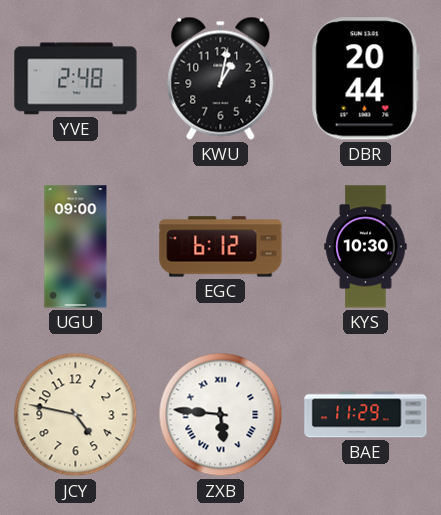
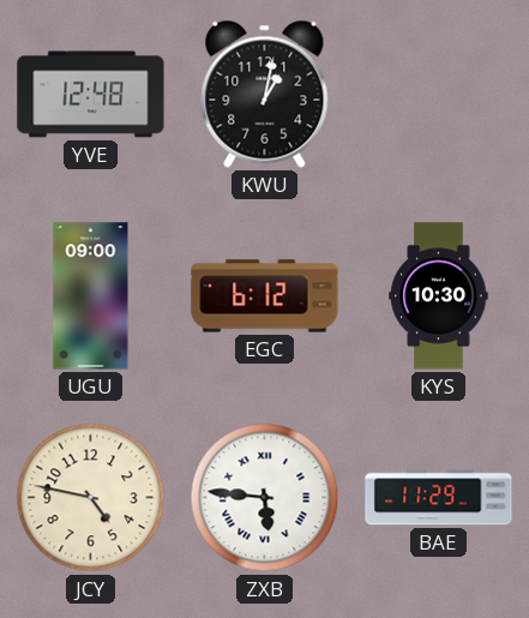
YVE: 2:48 -> 12:48 (91, 95)
DBR: 20:44 -> none (365, 79)
